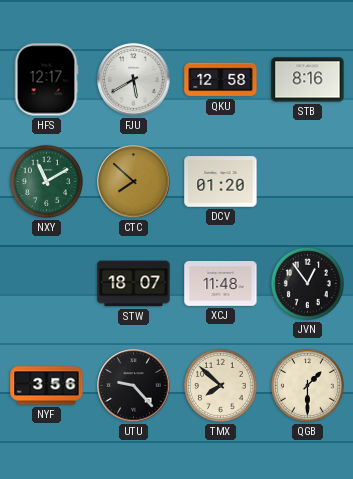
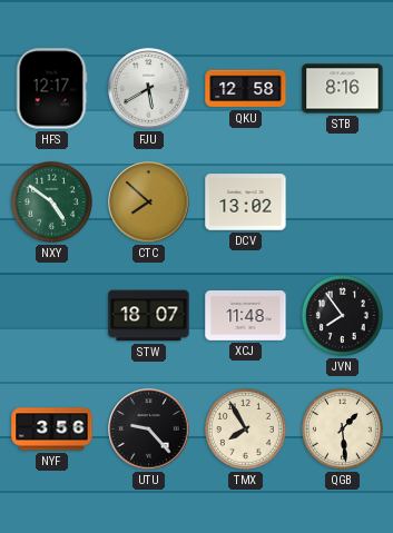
NXY: 11:10 -> 4:51 (51, 201)
DCV: 01:20 -> 13:02 (246, 203)
JVN: 12:54 -> 7:54 (342, 315)
TMX: 7:52 -> 7:55 (245, 428)
QGB: 1:30 -> 1:29 (342, 428)
